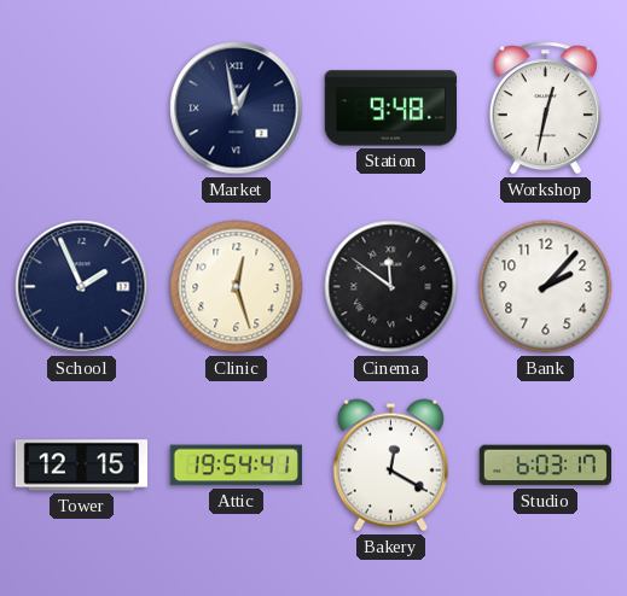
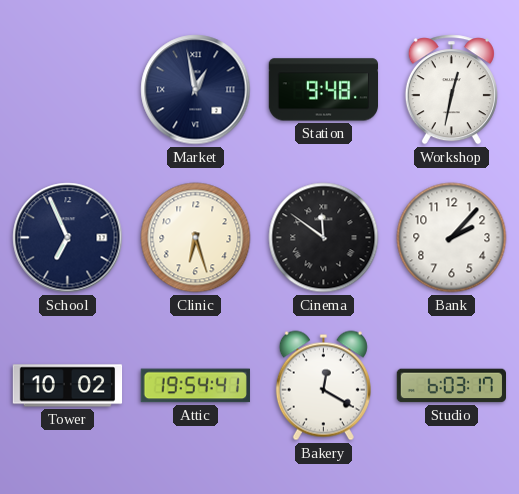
School: 1:56 -> 6:56 (68, 238)
Clinic: 12:27 -> 6:27 (196, 238)
Tower: 12:15 -> 10:02 (68, 386)
